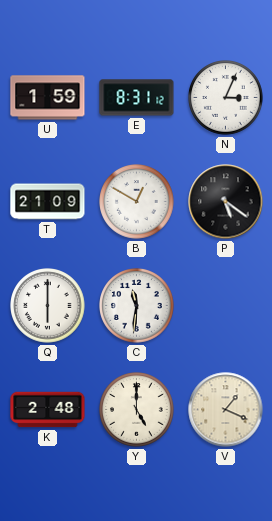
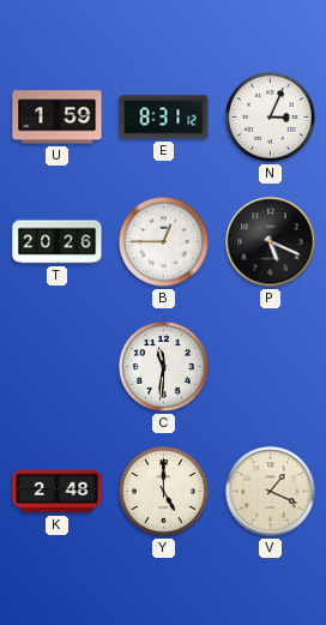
T: 21:09 -> 20:26 (58, 242)
B: 12:50 -> 12:45 (164, 242)
P: 5:21 -> 5:19 (271, 242)
Q: 6:00 -> none (48, 306)
